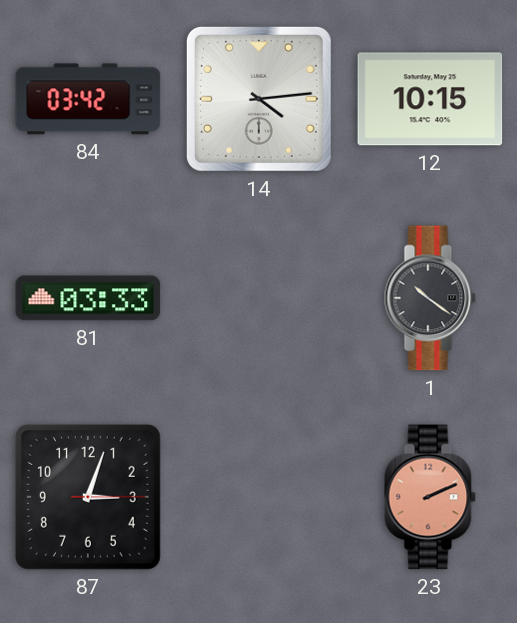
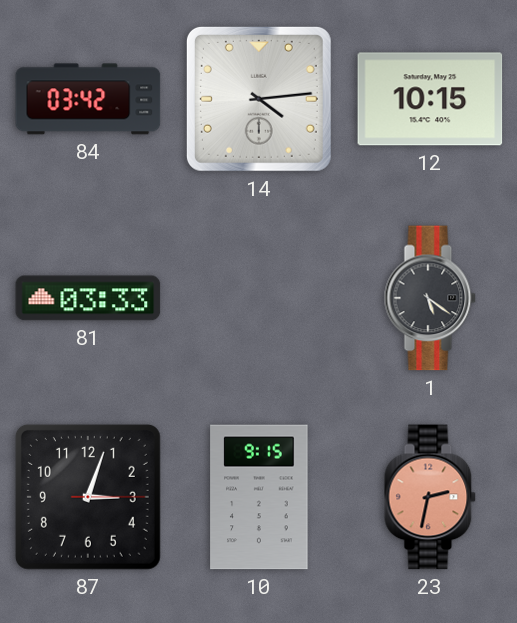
1: 10:21 -> 5:21 (430, 298)
10: none -> 9:15 (259, 497)
23: 2:11 -> 2:32 (430, 497)
